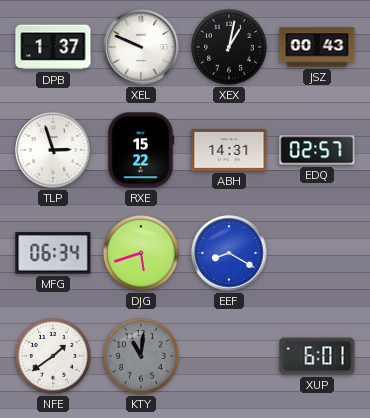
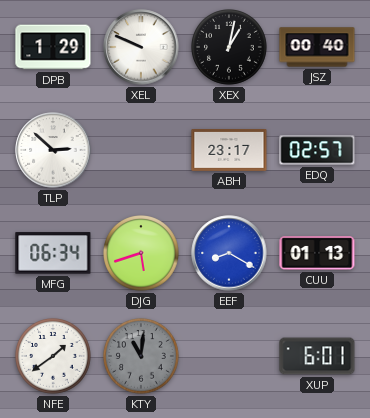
DPB: 1:37 -> 1:29 (53, 47)
JSZ: 00:43 -> 00:40 (317, 47)
TLP: 2:57 -> 2:52 (53, 150)
RXE: 15:22 -> none (141, 150)
ABH: 14:31 -> 23:17 (229, 151)
CUU: none -> 01:13 (317, 253)
